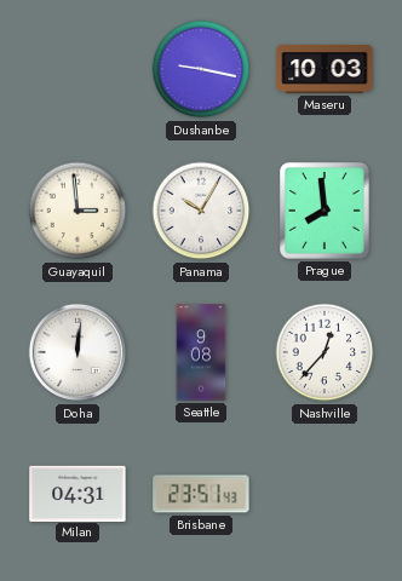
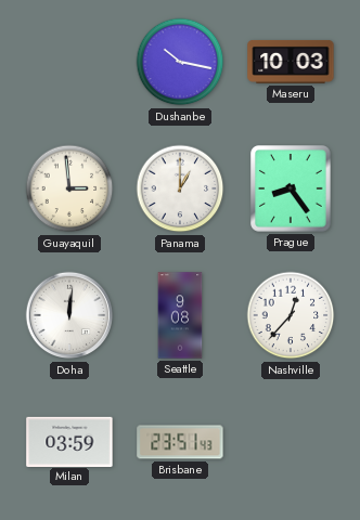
Dushanbe: 9:17 -> 10:17 (180, 62)
Panama: 10:05 -> 1:00 (180, 188)
Prague: 7:59 -> 8:24 (292, 190)
Milan: 04:31 -> 03:59 (69, 441)
